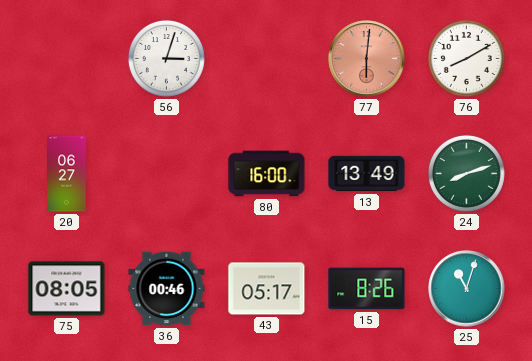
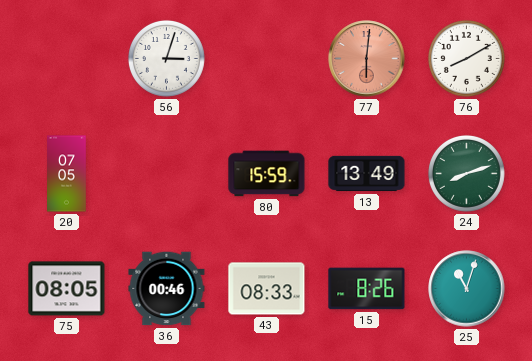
20: 06:27 -> 07:05 (67, 174)
80: 16:00 -> 15:59 (267, 174)
43: 05:17 -> 08:33 (267, 289)
